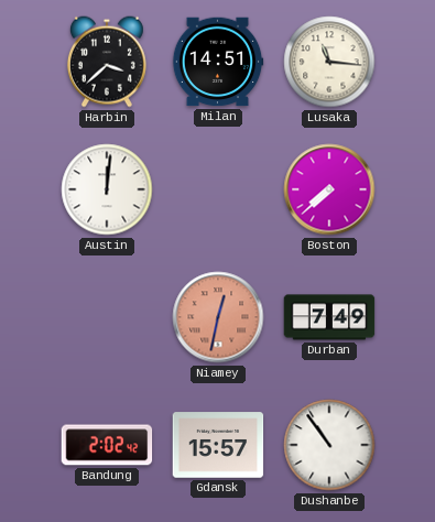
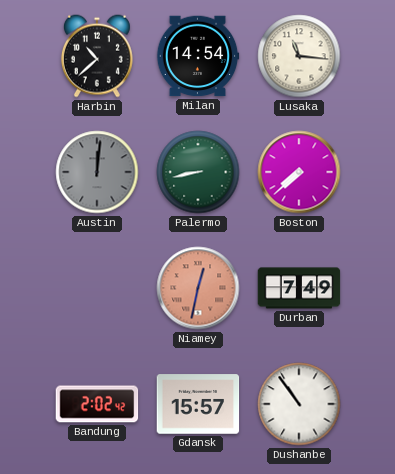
Harbin: 3:38 -> 10:38 (97, 56)
Milan: 14:51 -> 14:54 (198, 56)
Austin dial: white -> grey (97, 172)
Palermo: none -> 8:43 (198, 172)
